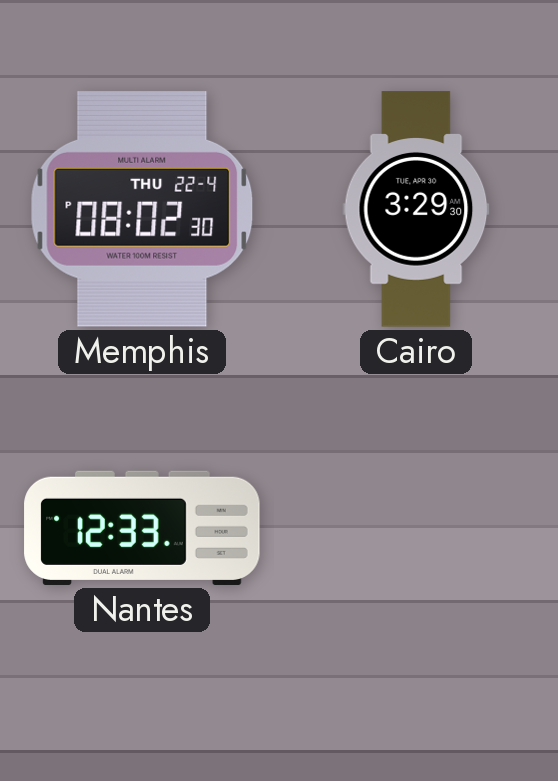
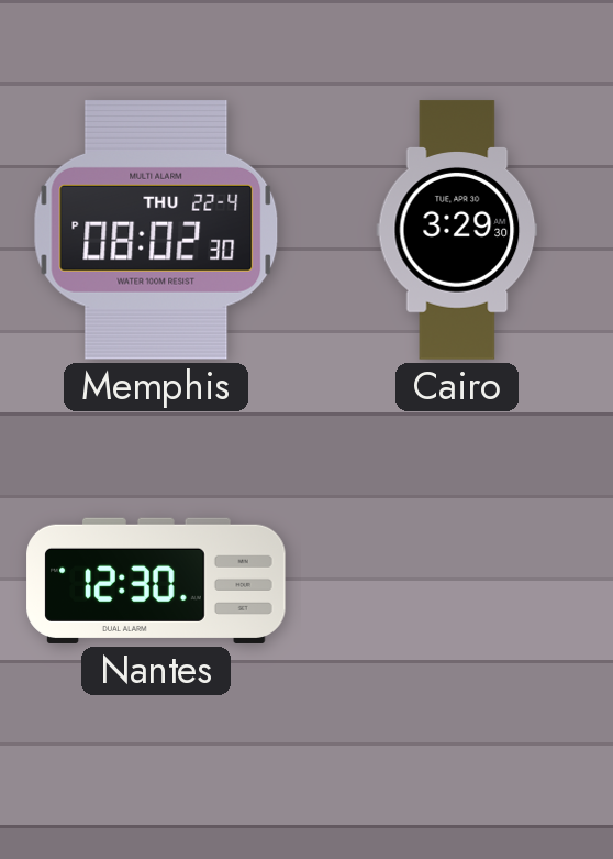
Nantes: 12:33 -> 12:30 (156, 581)
